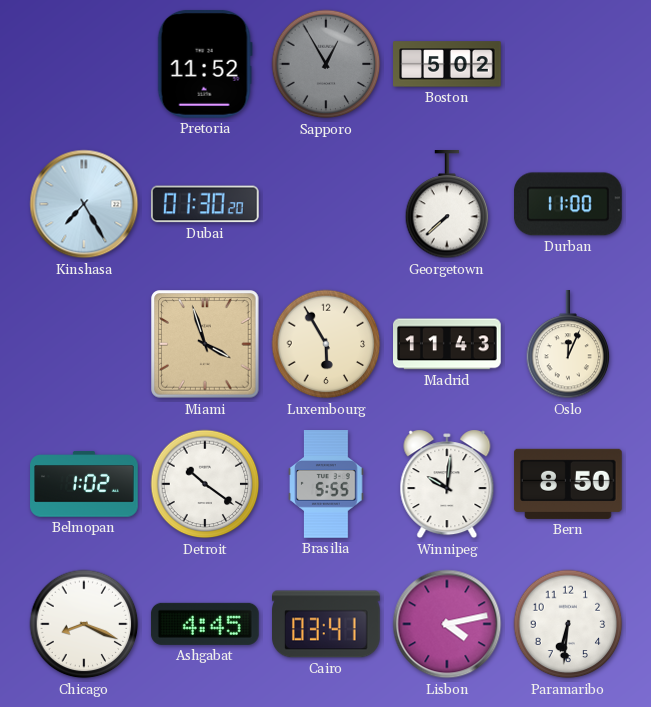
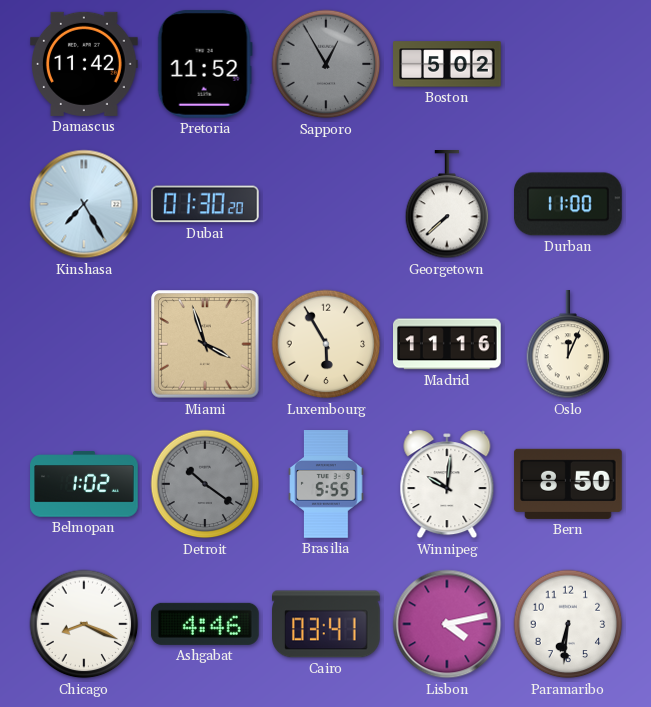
Damascus: none -> 11:42 (85, 64)
Madrid: 11:43 -> 11:16 (448, 344)
Detroit dial: white -> grey (205, 484)
Ashgabat: 4:45 -> 4:46 (205, 624)
